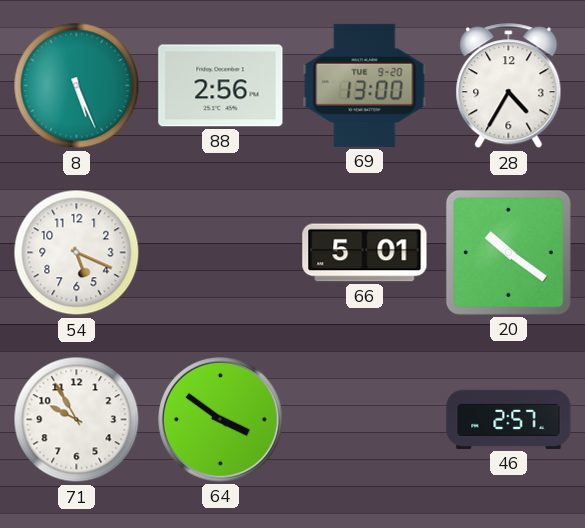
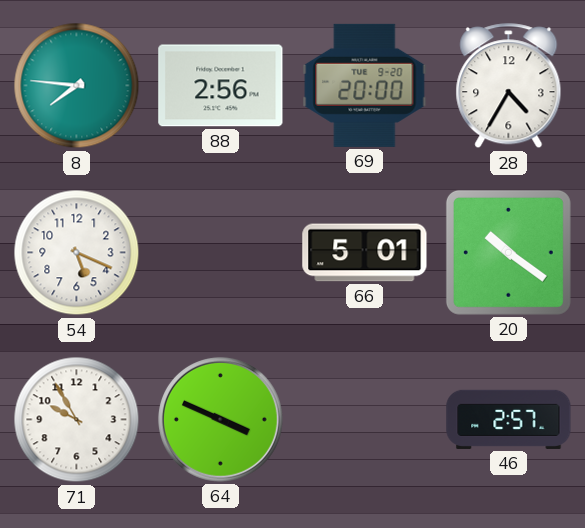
8: 5:26 -> 7:46 (77, 86)
69: 13:00 -> 20:00 (365, 85)
64: 3:51 -> 3:49 (220, 419)
